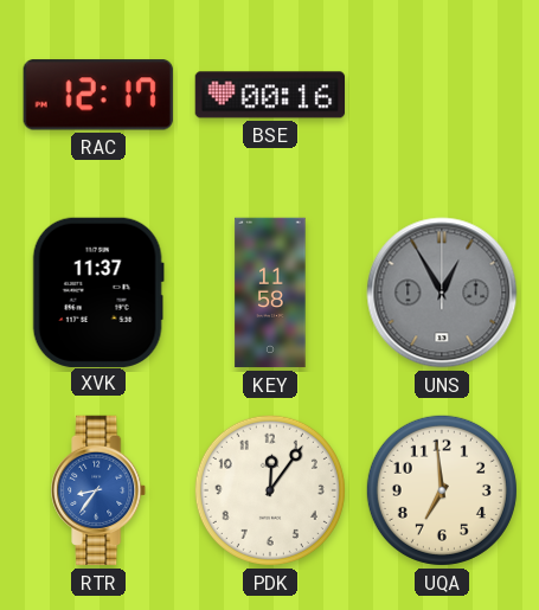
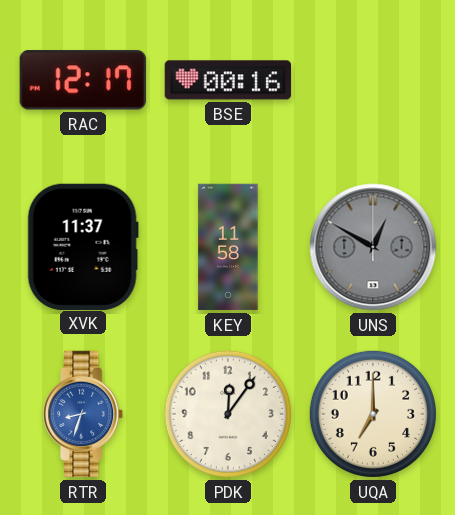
UNS: 12:55 -> 12:50 (373, 247)
RTR: 8:36 -> 8:33 (84, 414)
UQA: 6:59 -> 7:00 (373, 414)
